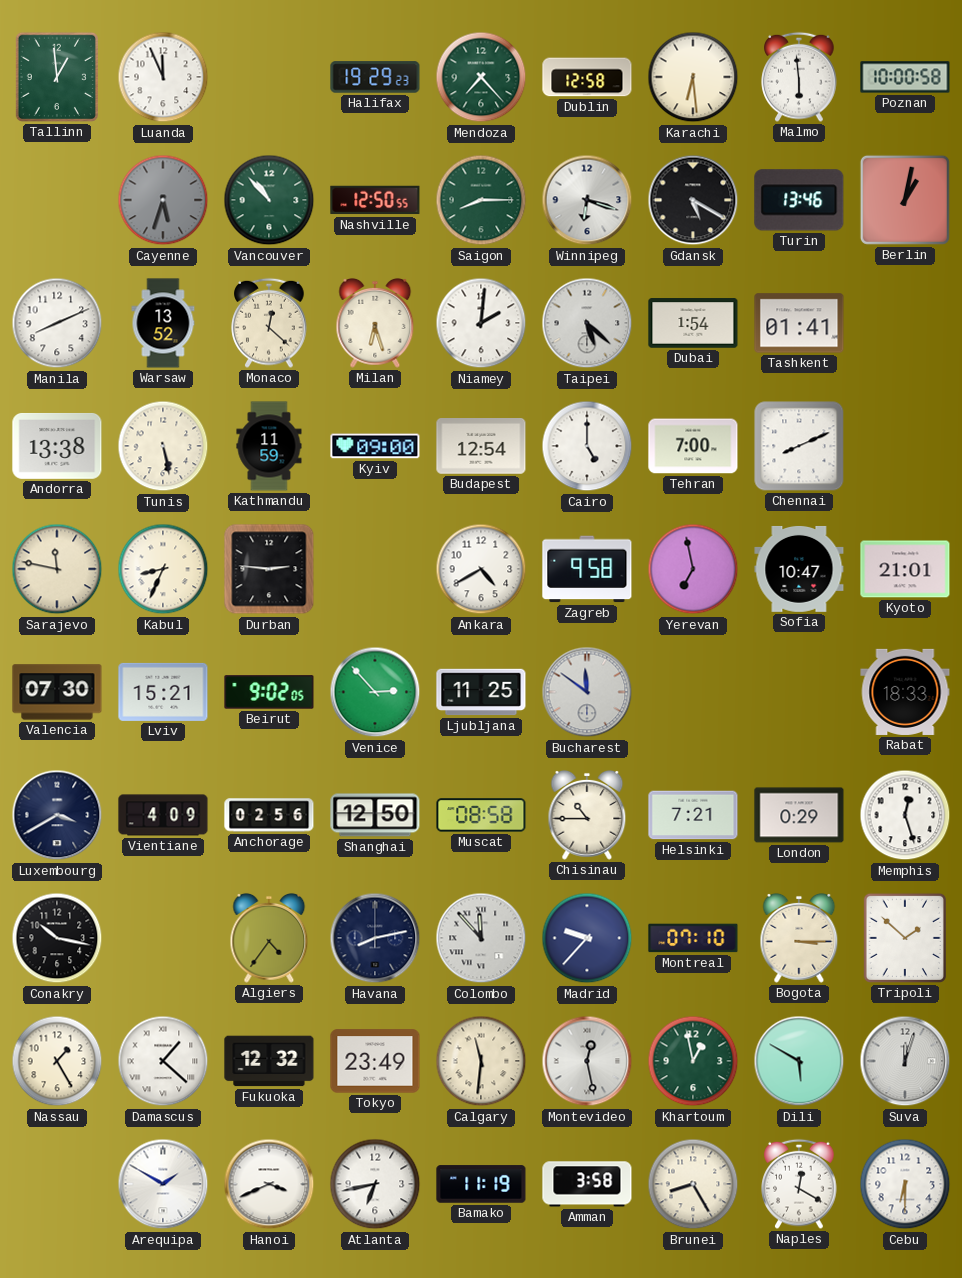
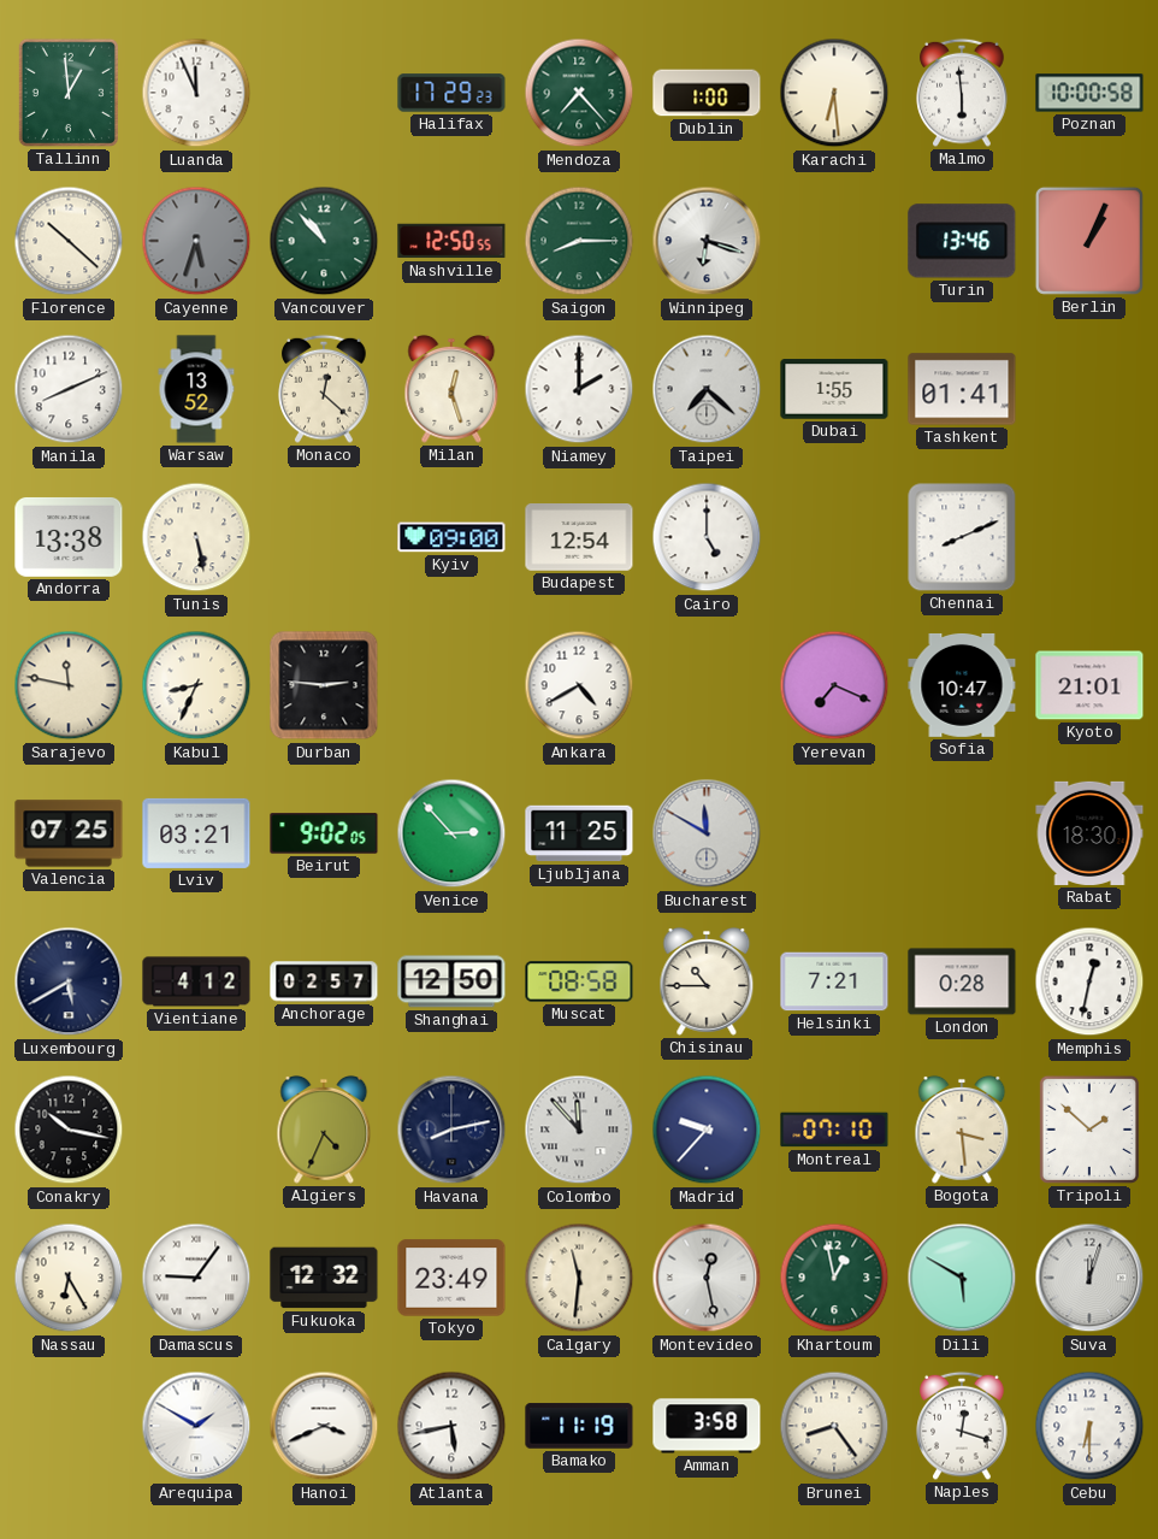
Halifax: 19:29 -> 17:29 (451, 93)
Dublin: 12:58 -> 1:00 (707, 93)
Florence: none -> 10:22 (69, 241)
Gdansk: 5:20 -> none (693, 200)
Berlin: 1:02 -> 1:04 (1089, 241)
Milan: 6:27 -> 12:27 (451, 389)
Niamey: 2:01 -> 2:00 (579, 389)
Taipei: 5:22 -> 7:22 (707, 389)
Dubai: 1:54 -> 1:55 (834, 389)
Kathmandu: 11:59 -> none (269, 446)
Tehran: 7:00 -> none (693, 446)
Zagreb: 9:58 -> none (587, 569)
Yerevan: 6:58 -> 7:19 (834, 685)
Valencia: 07:30 -> 07:25 (69, 833)
Lviv: 15:21 -> 03:21 (196, 833)
Bucharest: 11:51 -> 11:50 (707, 833)
Rabat: 18:33 -> 18:30 (1089, 833)
Luxembourg: 3:40 -> 5:40 (69, 981)
Vientiane: 4:09 -> 4:12 (196, 981)
Anchorage: 02:56 -> 02:57 (324, 981)
London: 0:29 -> 0:28 (962, 981)
Memphis: 12:27 -> 12:32 (1089, 981)
Algiers: 4:36 -> 4:34 (324, 1130)
Bogota: 3:15 -> 3:29 (962, 1130)
Nassau: 1:25 -> 6:25 (69, 1278)
Damascus: 1:22 -> 9:06 (196, 1278)
Atlanta: 6:43 -> 5:43 (451, 1426)
Brunei: 8:25 -> 8:24 (834, 1426)
Naples: 12:20 -> 12:18 (962, 1426)
